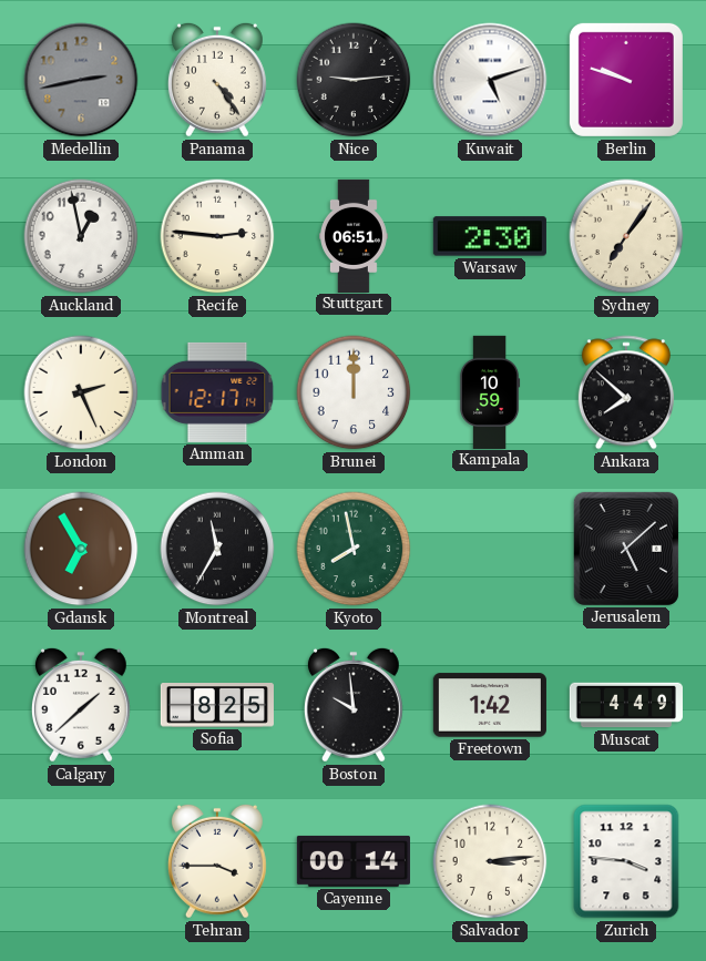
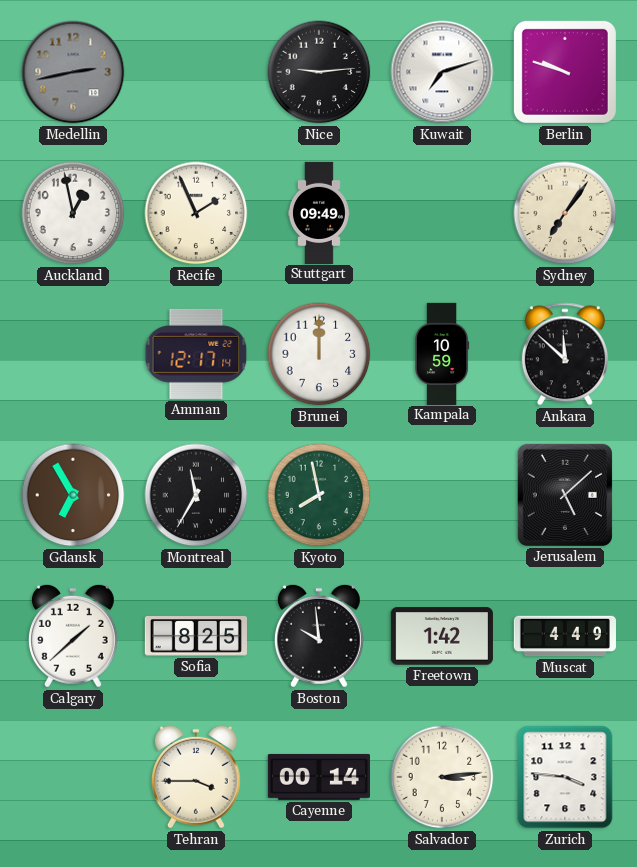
Panama: 4:24 -> none (217, 80)
Kuwait: 5:12 -> 7:12 (442, 72)
Recife: 2:46 -> 1:56 (196, 213)
Stuttgart: 06:51 -> 09:49 (320, 212)
Warsaw: 2:30 -> none (490, 236)
London: 2:26 -> none (81, 392)
Ankara: 7:52 -> 11:52 (565, 354)
